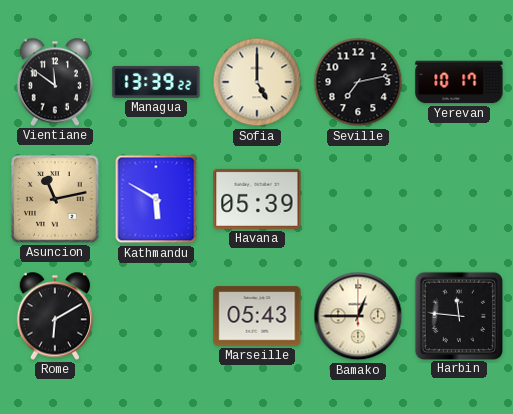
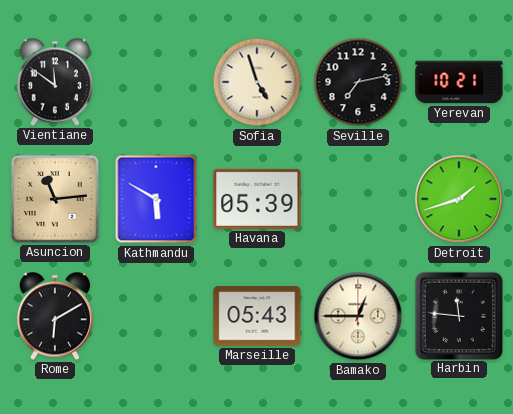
Managua: 13:39 -> none (156, 82)
Sofia: 5:00 -> 4:57 (257, 82)
Yerevan: 10:17 -> 10:21 (459, 82)
Asuncion: 11:13 -> 11:14 (55, 199)
Detroit: none -> 1:42 (459, 199)
